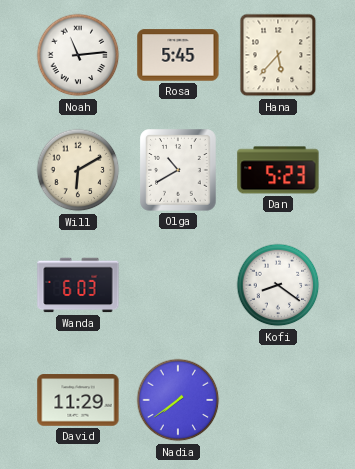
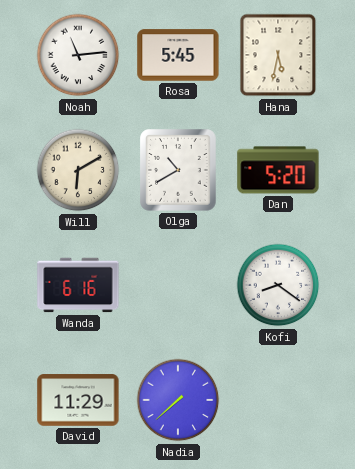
Hana: 5:37 -> 5:32 (278, 55)
Dan: 5:23 -> 5:20 (278, 170)
Wanda: 6:03 -> 6:16 (78, 285)
Nadia: 7:39 -> 7:38 (178, 400)
